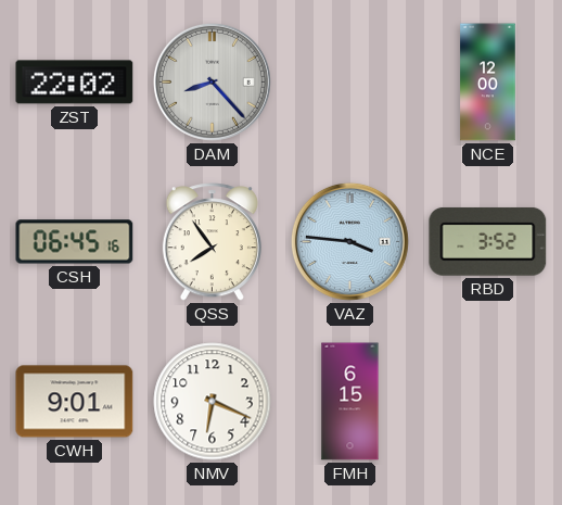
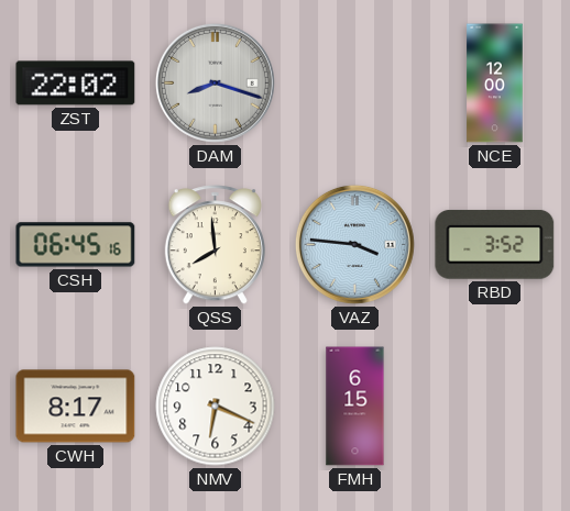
DAM: 8:23 -> 8:18 (215, 82)
QSS: 7:54 -> 7:59 (215, 245)
CWH: 9:01 -> 8:17 (76, 407)
